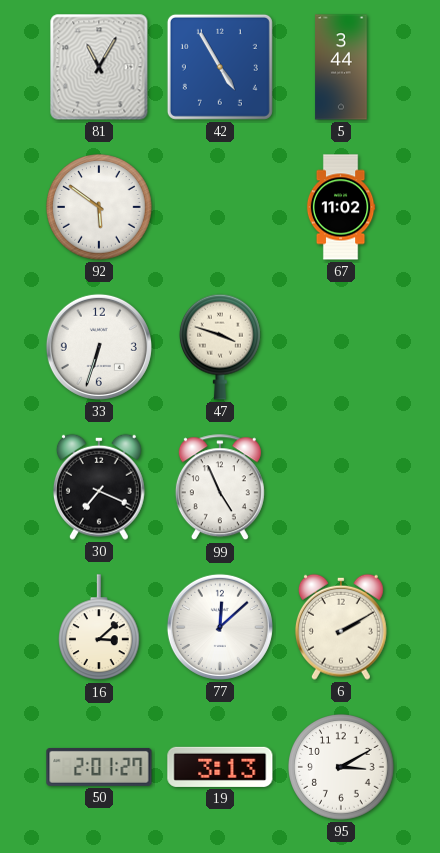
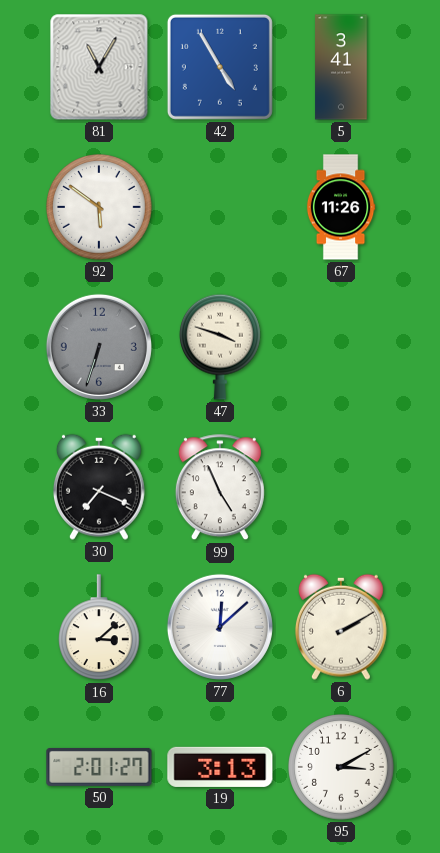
5: 3:44 -> 3:41 (341, 67)
67: 11:02 -> 11:26 (341, 207)
33 dial: white -> grey (99, 347)
